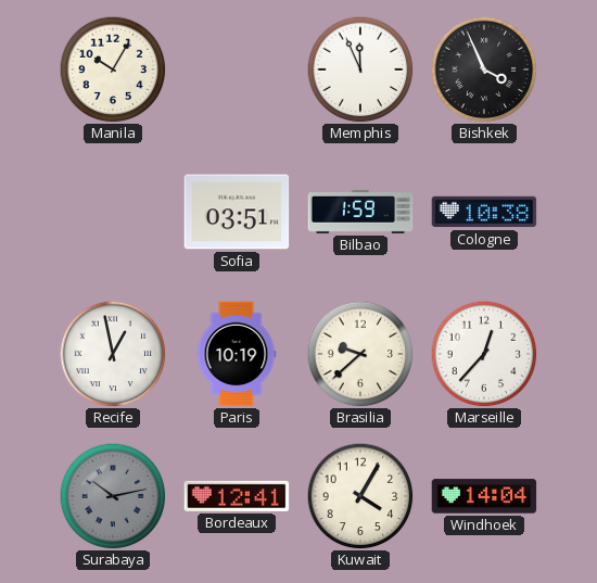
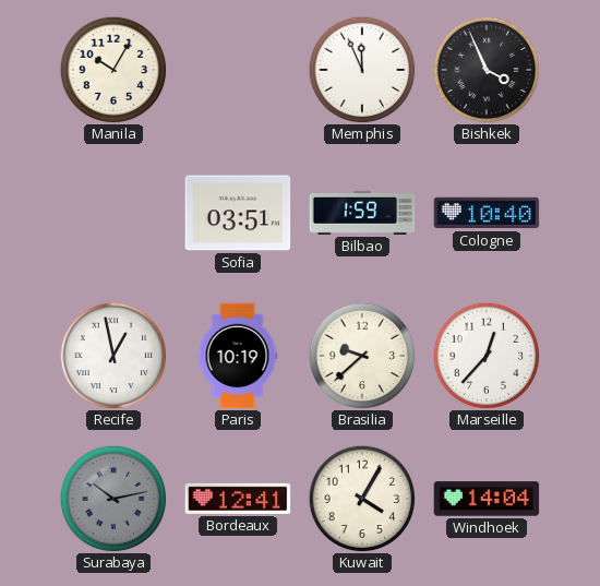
Cologne: 10:38 -> 10:40 (487, 213)
